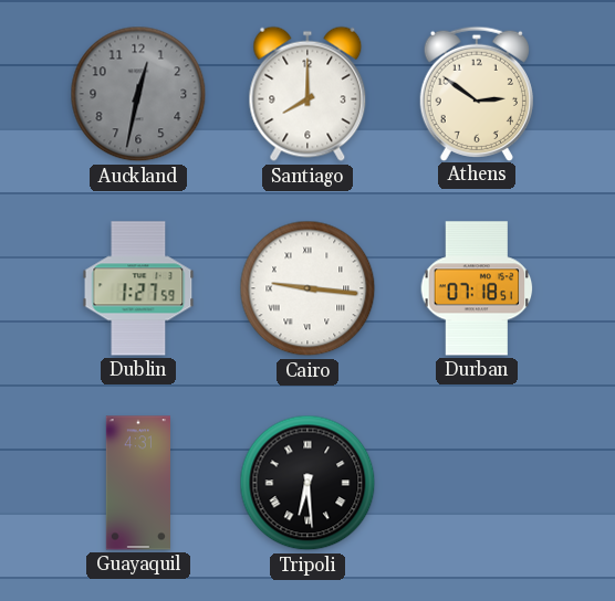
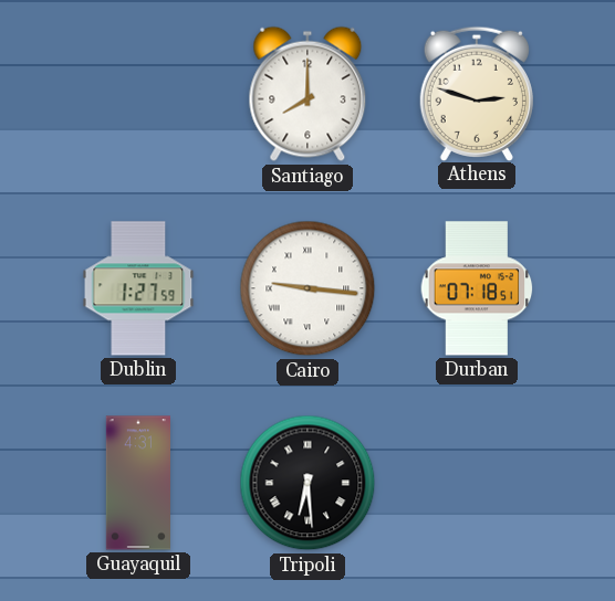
Auckland: 12:32 -> none (138, 94)
Athens: 2:51 -> 2:48 (477, 93)
